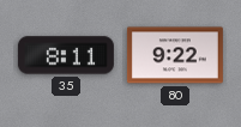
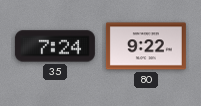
35: 8:11 -> 7:24 (55, 46)
